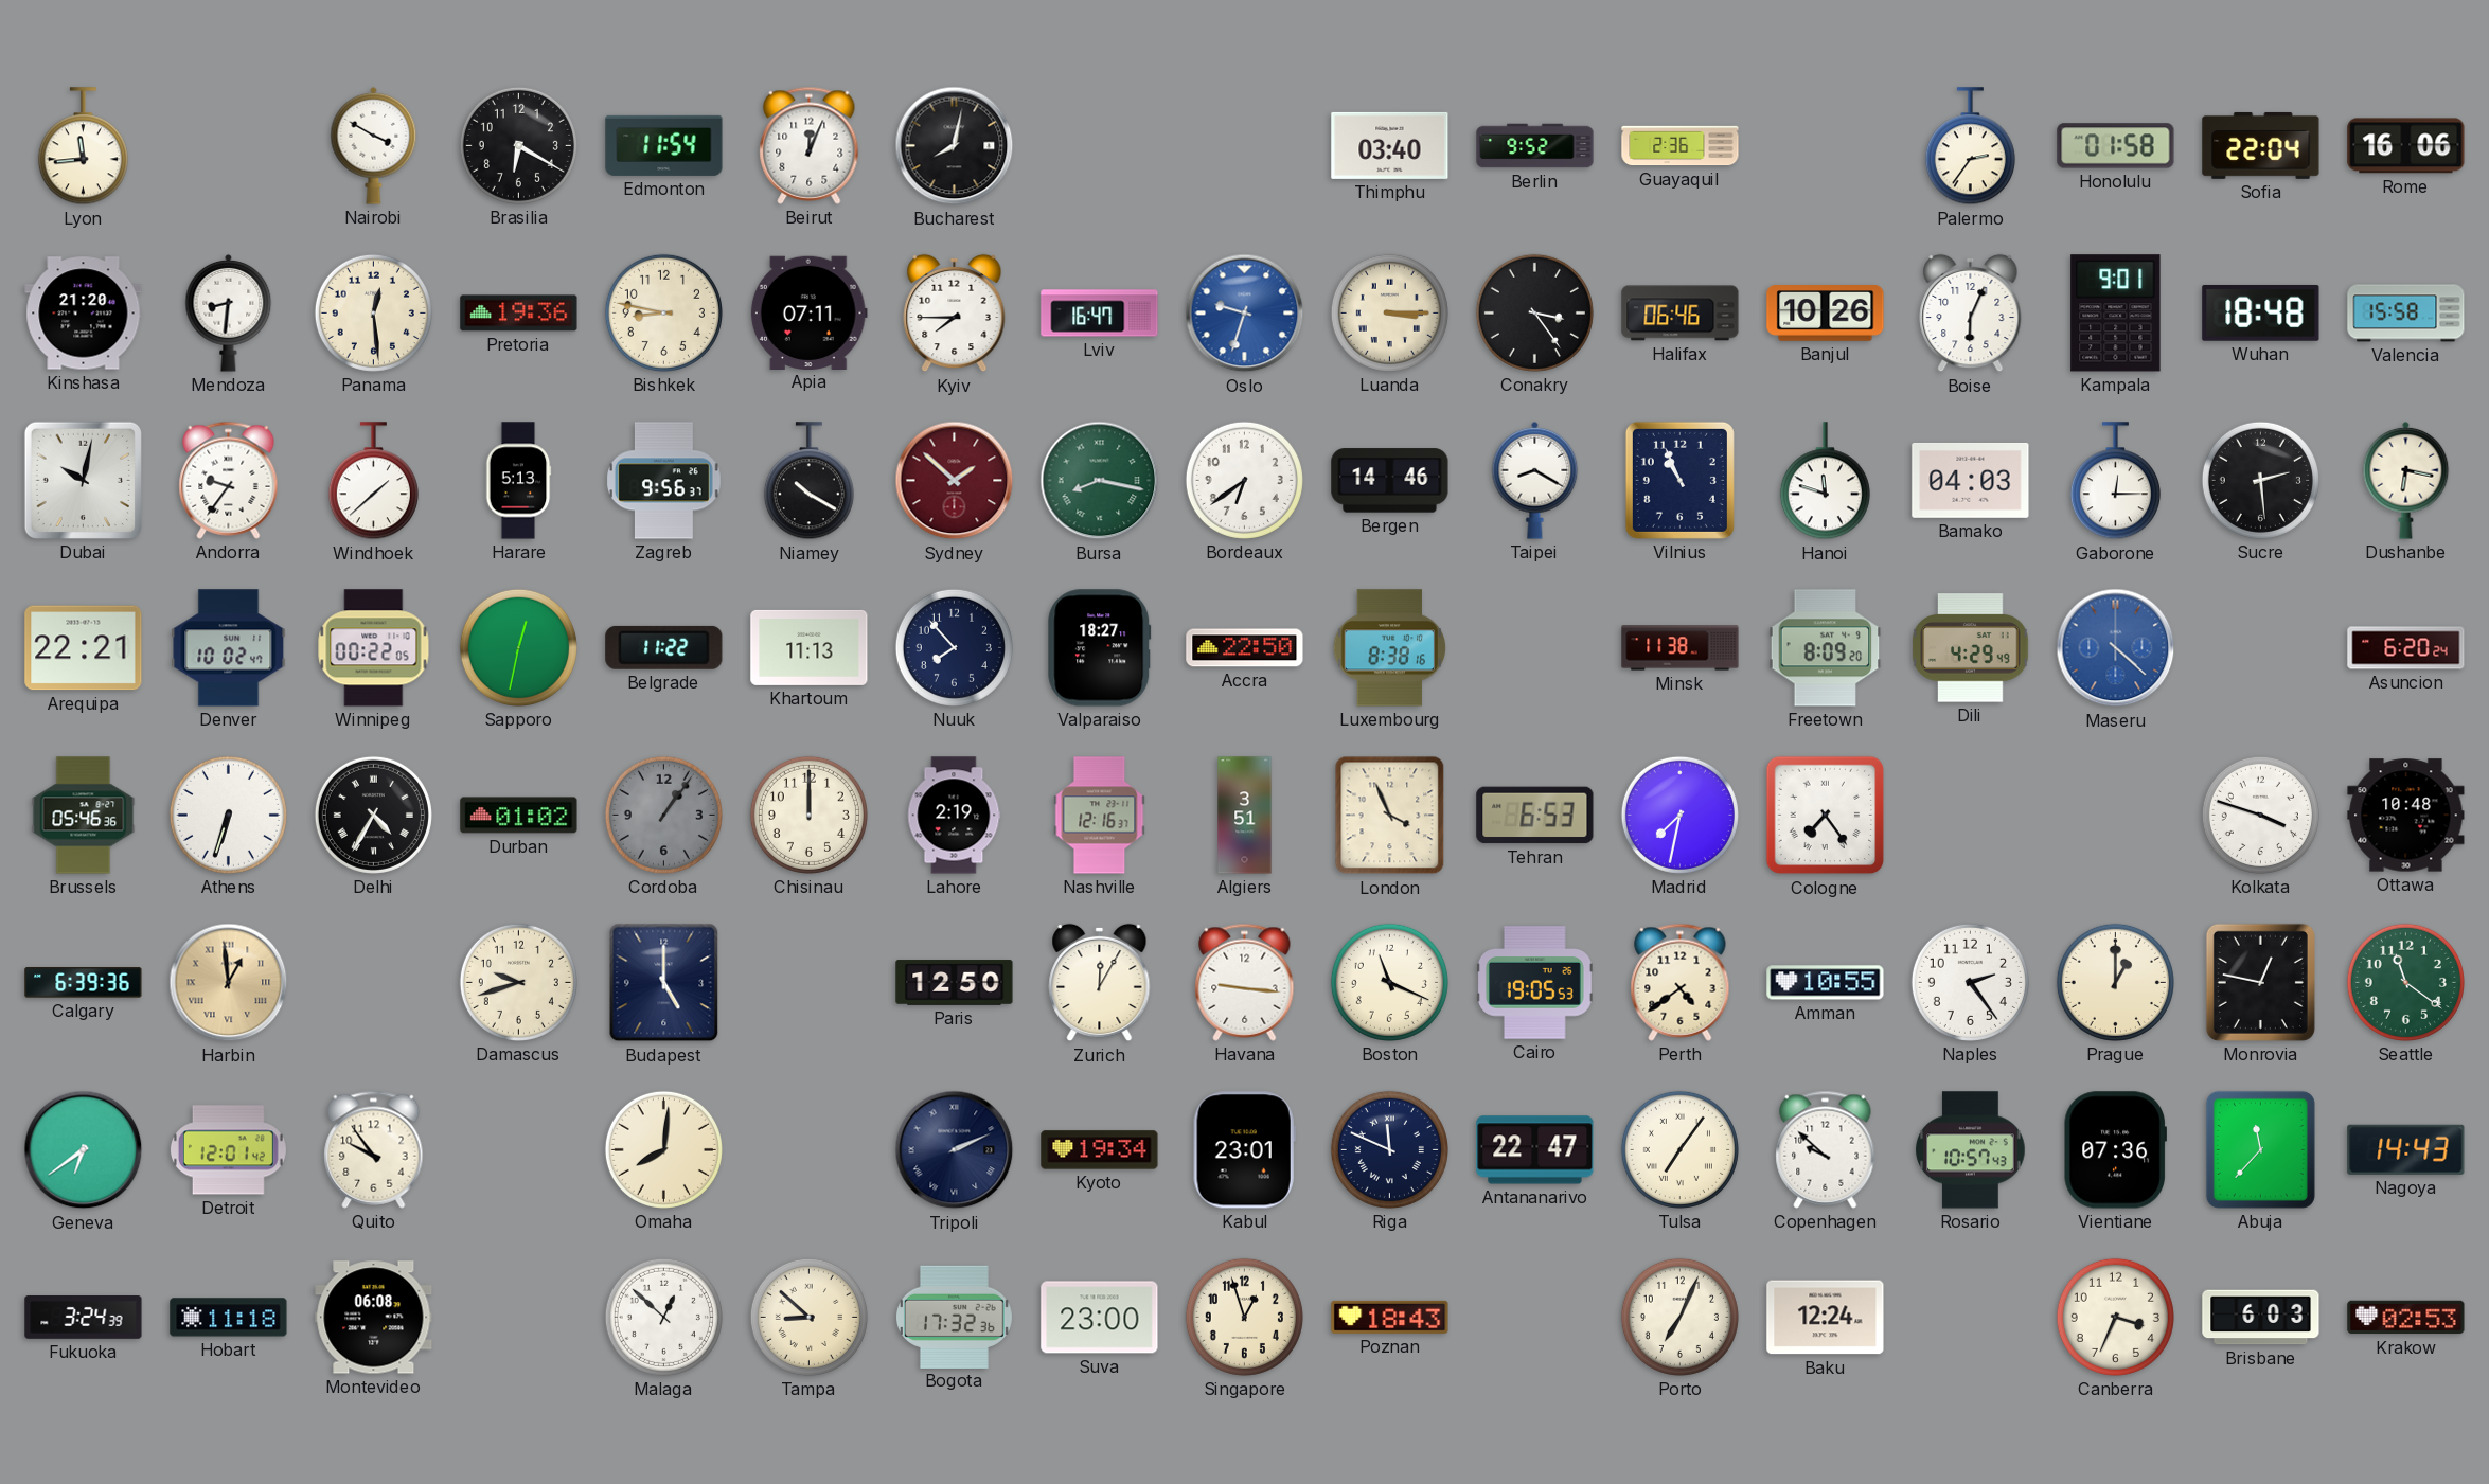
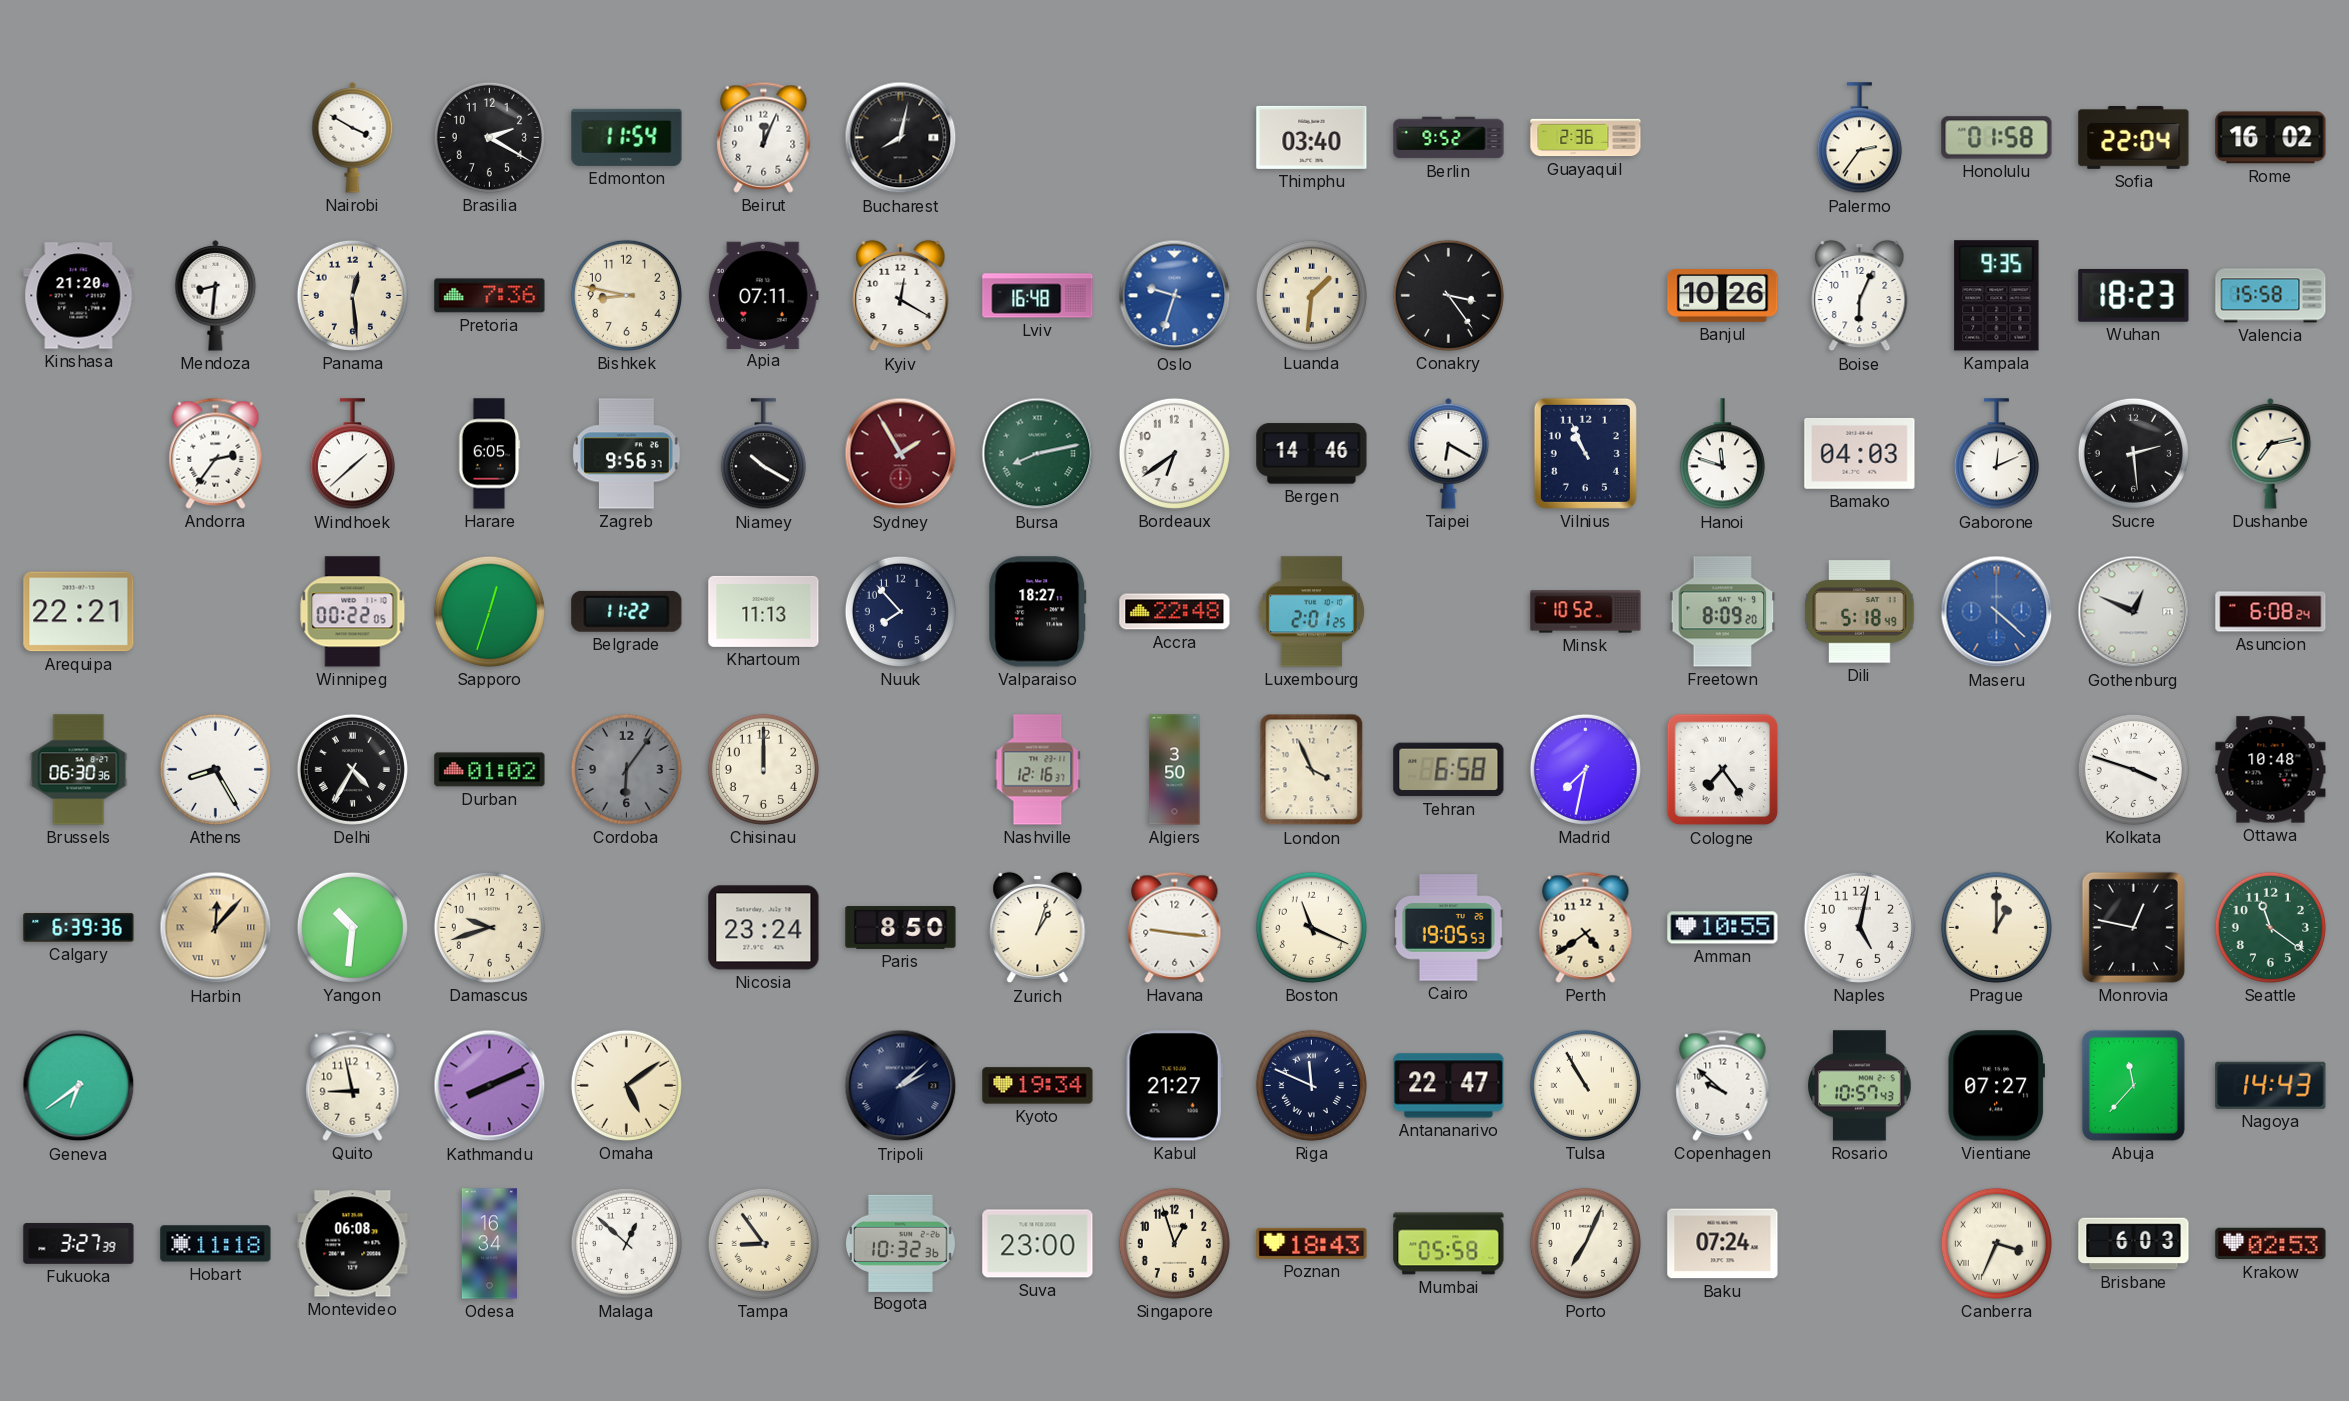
Lyon: 11:44 -> none (83, 146)
Brasilia: 6:20 -> 2:20 (489, 137)
Rome: 16:06 -> 16:02 (2271, 138)
Pretoria: 19:36 -> 7:36 (490, 296)
Kyiv: 7:45 -> 12:20 (901, 296)
Lviv: 16:47 -> 16:48 (1038, 296)
Luanda: 3:15 -> 1:31 (1311, 295)
Halifax: 06:46 -> none (1681, 314)
Kampala: 9:01 -> 9:35 (1997, 296)
Wuhan: 18:48 -> 18:23 (2134, 295)
Dubai: 10:02 -> none (83, 480)
Andorra: 9:36 -> 2:36 (216, 453)
Harare: 5:13 -> 6:05 (489, 454)
Sydney: 1:52 -> 1:55 (901, 454)
Bursa: 8:17 -> 8:13 (1038, 454)
Taipei: 8:20 -> 6:20 (1449, 453)
Gaborone: 12:15 -> 12:11 (1996, 454)
Dushanbe: 6:17 -> 7:13 (2271, 453)
Denver: 10:02 -> none (229, 648)
Sapporo: 12:32 -> 12:33 (489, 611)
Accra: 22:50 -> 22:48 (1175, 612)
Luxembourg: 8:38 -> 2:01 (1311, 612)
Minsk: 11:38 -> 10:52 (1586, 612)
Dili: 4:29 -> 5:18 (1860, 612)
Gothenburg: none -> 12:49 (2134, 612)
Asuncion: 6:20 -> 6:08 (2271, 612)
Brussels: 05:46 -> 06:30 (79, 770)
Athens: 6:33 -> 8:25 (215, 769)
Cordoba: 1:06 -> 6:06 (626, 769)
Lahore: 2:19 -> none (955, 816)
Algiers: 3:51 -> 3:50 (1175, 770)
Tehran: 6:53 -> 6:58 (1449, 770)
Harbin: 12:59 -> 12:07 (216, 928)
Yangon: none -> 10:31 (352, 927)
Budapest: 5:00 -> none (664, 983)
Nicosia: none -> 23:24 (764, 928)
Paris: 12:50 -> 8:50 (901, 928)
Zurich: 12:05 -> 1:03 (1038, 928)
Naples: 2:24 -> 5:02 (1859, 927)
Detroit: 12:01 -> none (228, 1150)
Quito: 9:54 -> 8:58 (353, 1085)
Kathmandu: none -> 8:11 (490, 1086)
Omaha: 8:01 -> 5:09 (626, 1085)
Tripoli: 2:11 -> 2:08 (901, 1086)
Kabul: 23:01 -> 21:27 (1174, 1086)
Tulsa: 7:06 -> 10:55 (1585, 1085)
Vientiane: 07:36 -> 07:27 (1996, 1086)
Fukuoka: 3:24 -> 3:27 (79, 1244)
Odesa: none -> 16:34 (489, 1244)
Tampa: 8:52 -> 8:54 (763, 1243)
Bogota: 17:32 -> 10:32 (900, 1243)
Mumbai: none -> 05:58 (1449, 1244)
Baku: 12:24 -> 07:24 (1723, 1244)
Canberra numerals: Arabic -> Roman (1996, 1243)
